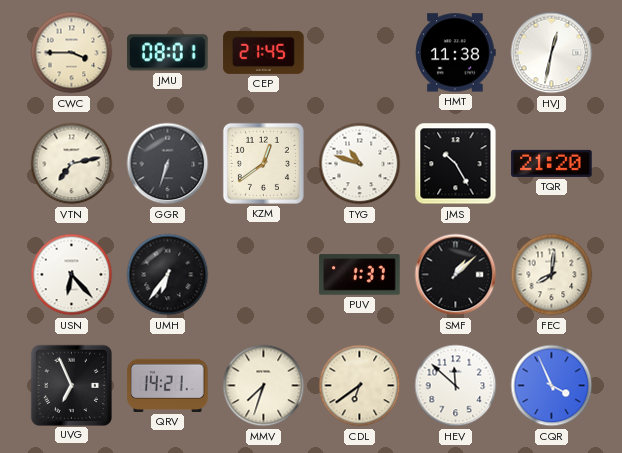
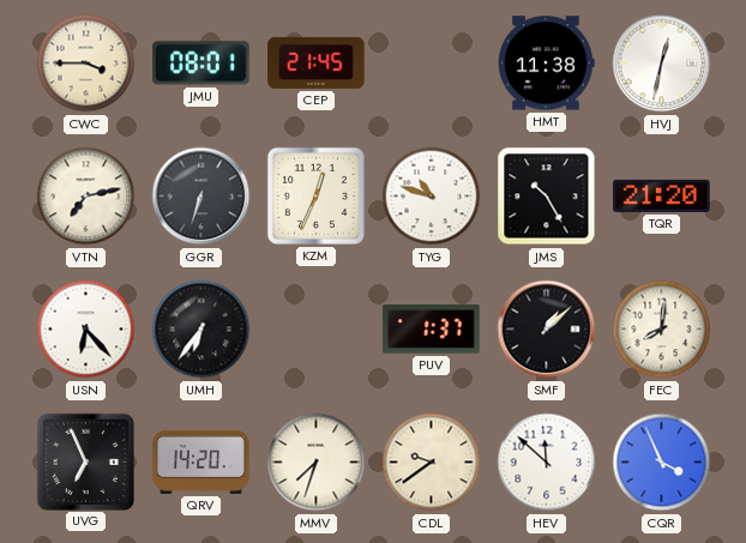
KZM: 12:39 -> 12:34 (315, 195)
QRV: 14:21 -> 14:20 (201, 461)
CDL: 6:39 -> 9:39 (432, 463)
